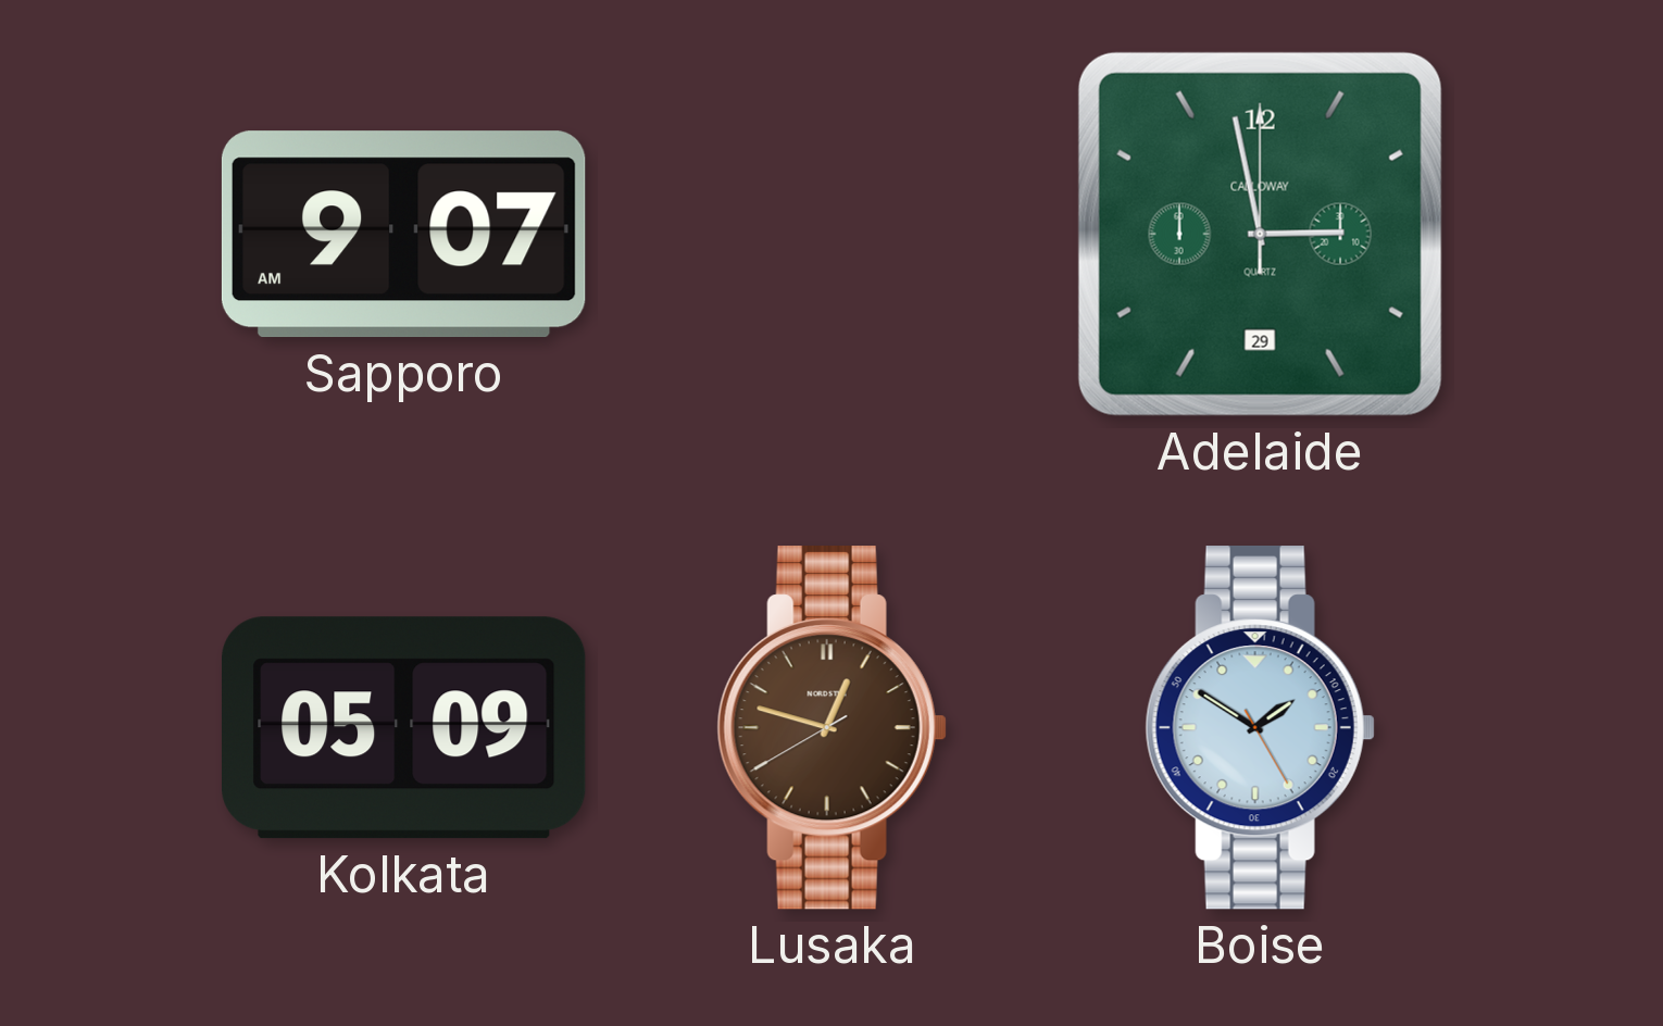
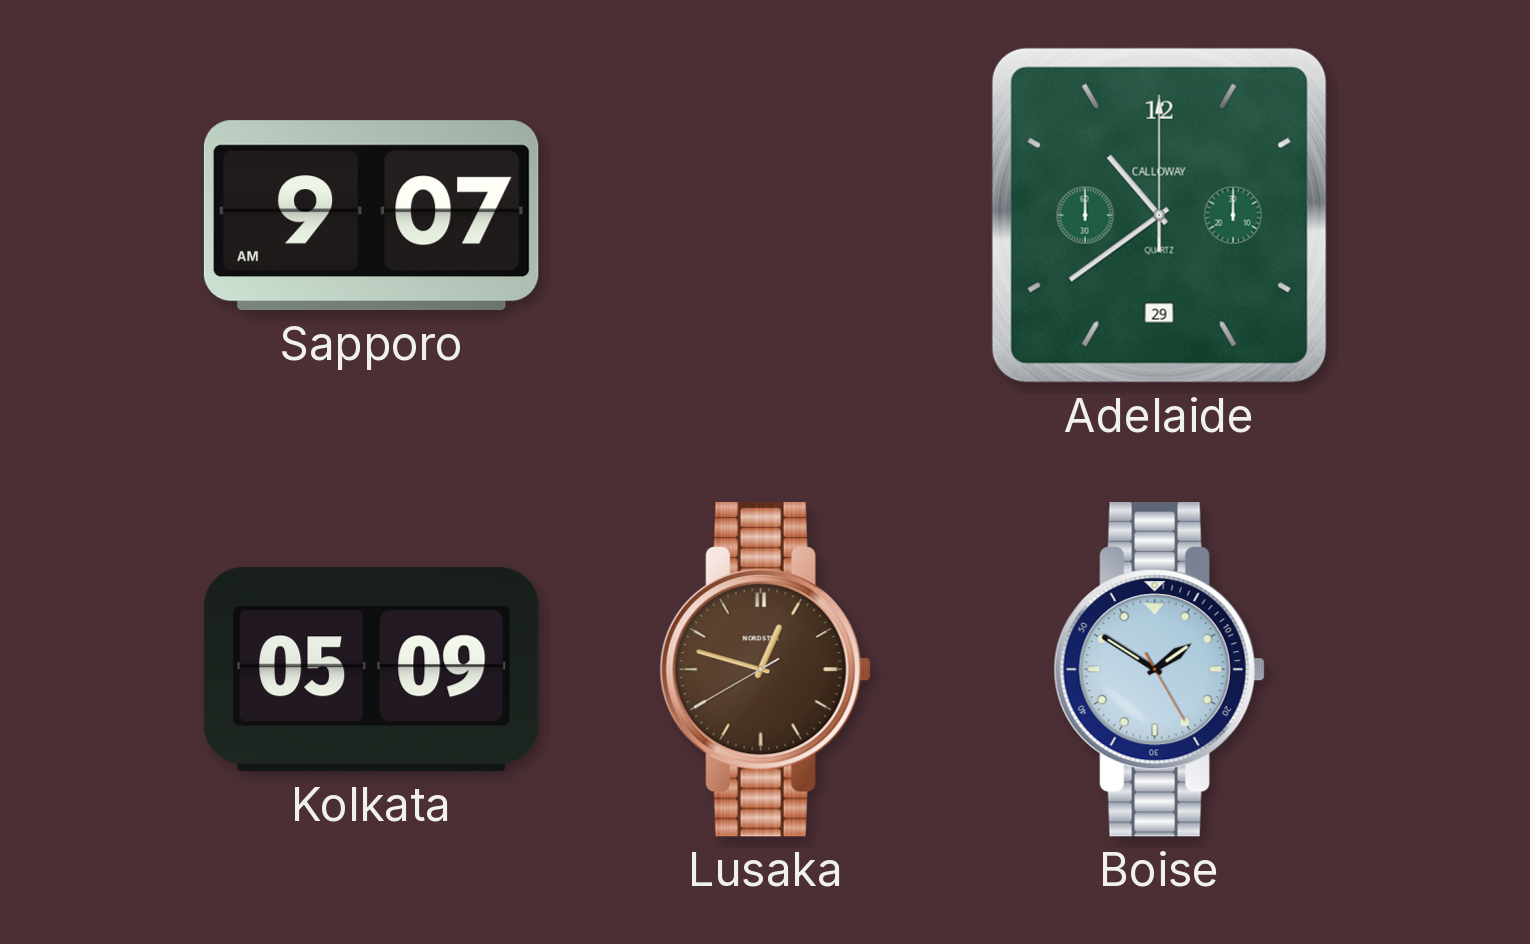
Adelaide: 2:58 -> 10:39 (1159, 215)
